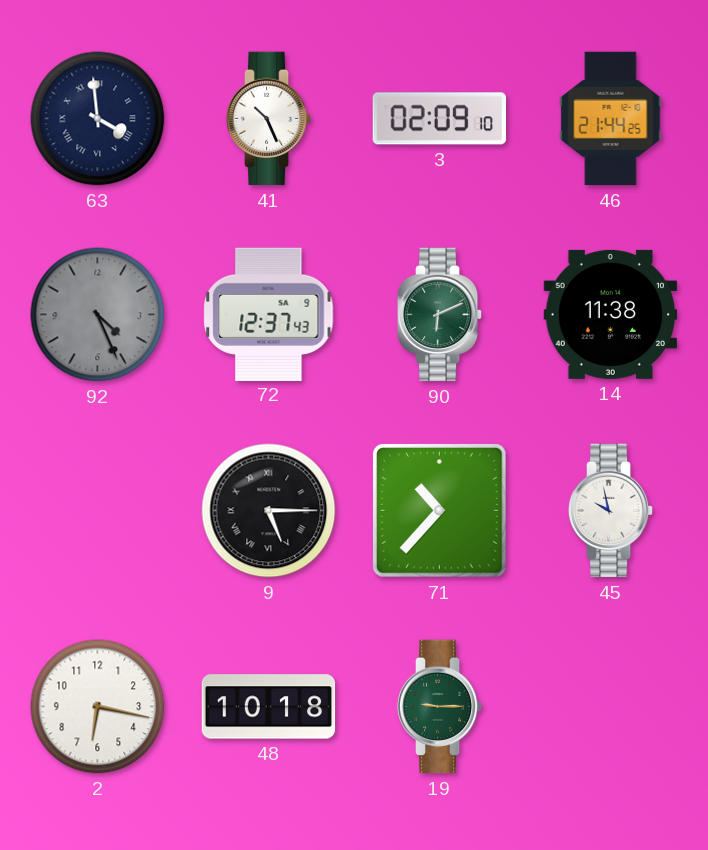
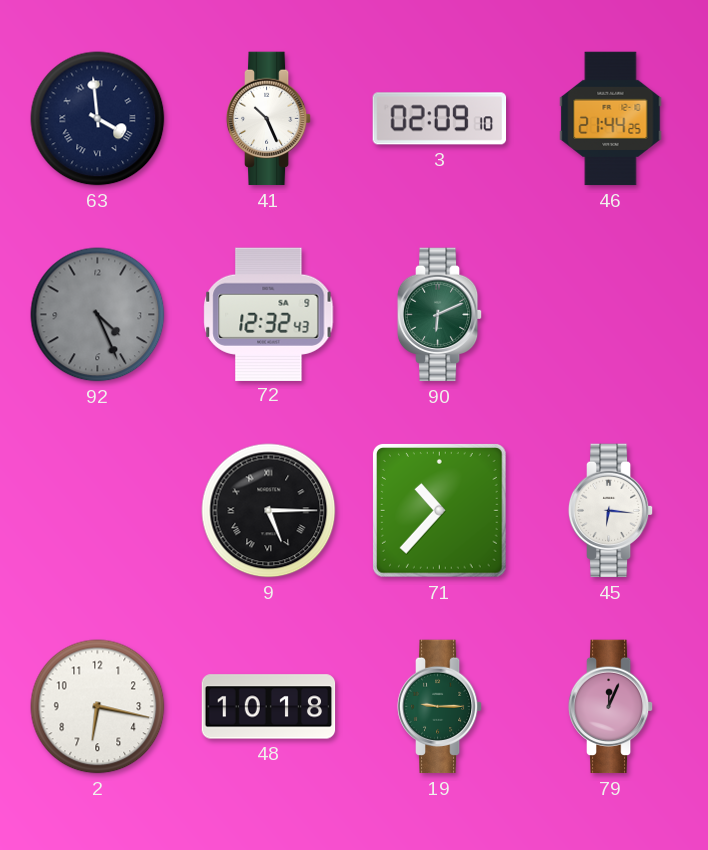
72: 12:37 -> 12:32 (269, 314)
14: 11:38 -> none (611, 314)
45: 9:58 -> 6:16 (611, 511)
79: none -> 12:04 (611, 707)
